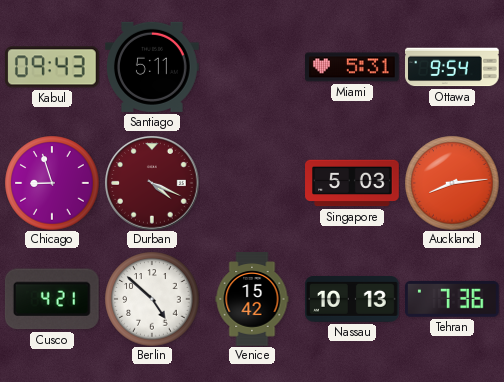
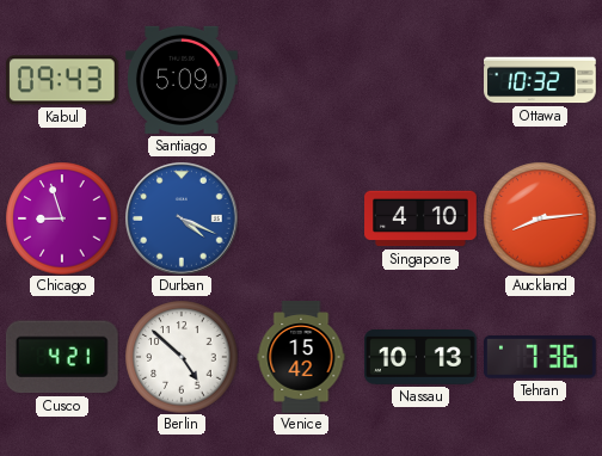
Santiago: 5:11 -> 5:09 (183, 80)
Miami: 5:31 -> none (353, 67)
Ottawa: 9:54 -> 10:32 (541, 80)
Durban dial: burgundy -> blue (182, 218)
Singapore: 5:03 -> 4:10 (420, 218)
